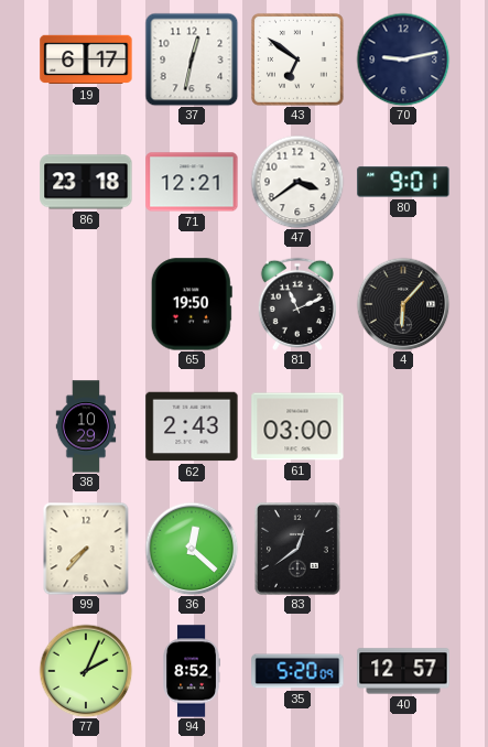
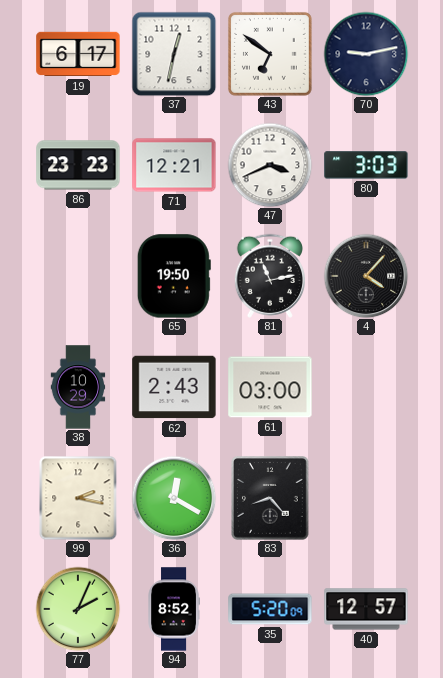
86: 23:18 -> 23:23 (78, 165)
47: 3:39 -> 3:41 (270, 165)
80: 9:01 -> 3:03 (366, 165)
81: 11:11 -> 11:13 (270, 276)
4: 6:07 -> 4:07 (366, 276)
99: 7:37 -> 2:17 (78, 498)
36: 12:22 -> 12:20 (174, 498)
83: 12:39 -> 8:23 (271, 499)
